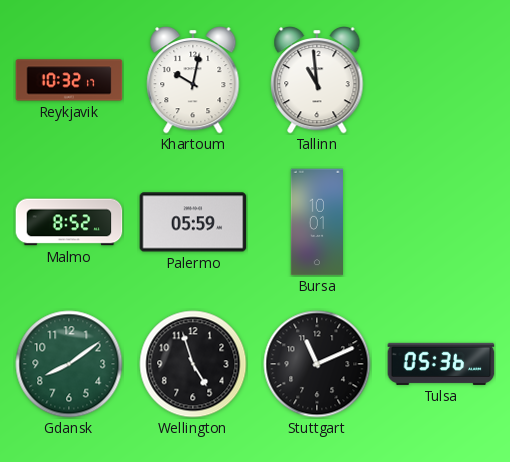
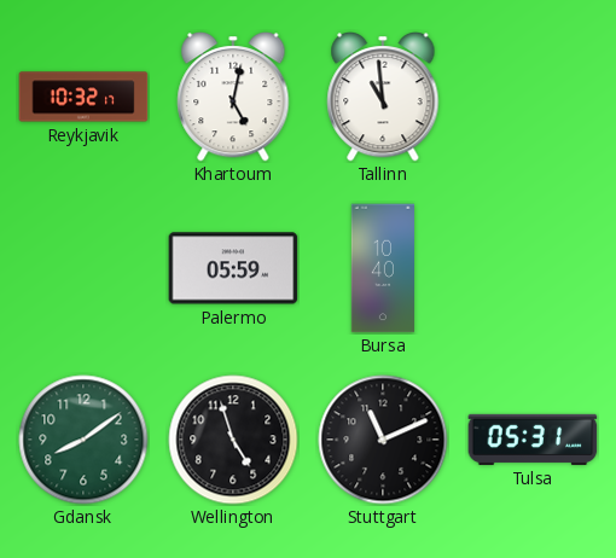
Khartoum: 10:02 -> 5:02 (233, 98)
Malmo: 8:52 -> none (69, 222)
Bursa: 10:01 -> 10:40 (382, 268)
Tulsa: 05:36 -> 05:31 (533, 440)
